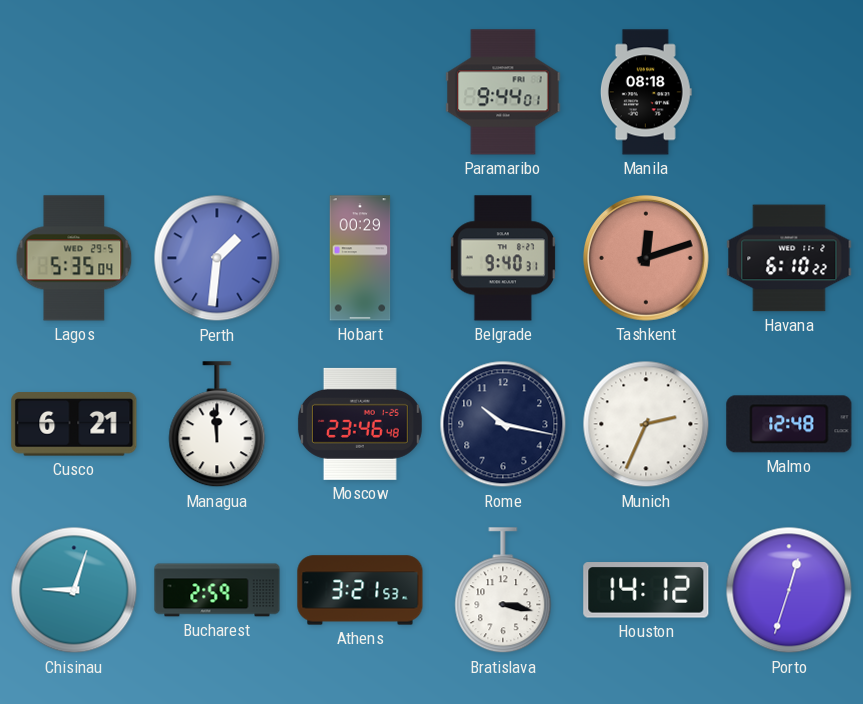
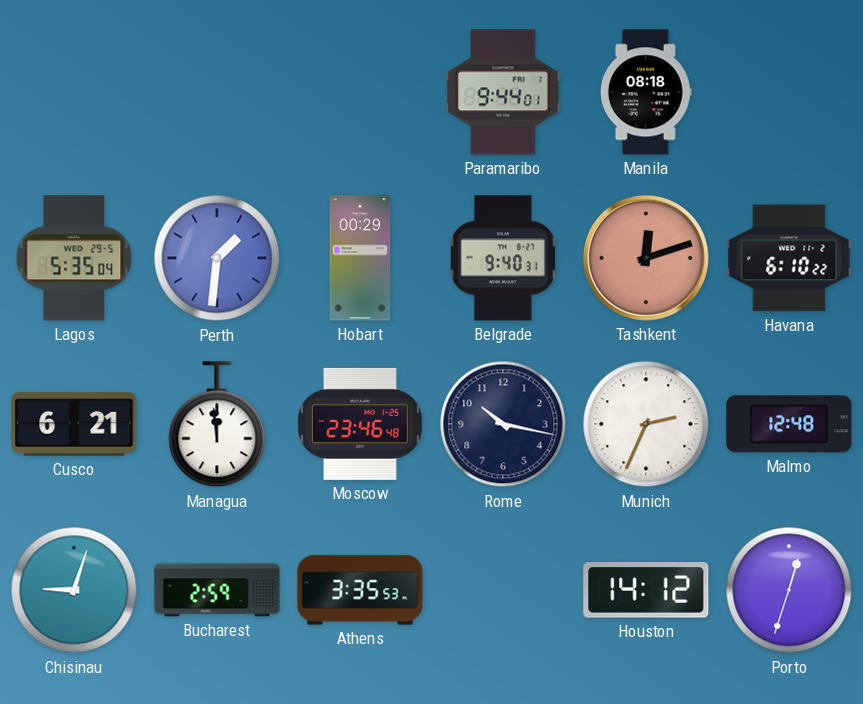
Athens: 3:21 -> 3:35 (360, 590)
Bratislava: 3:17 -> none (503, 591)
